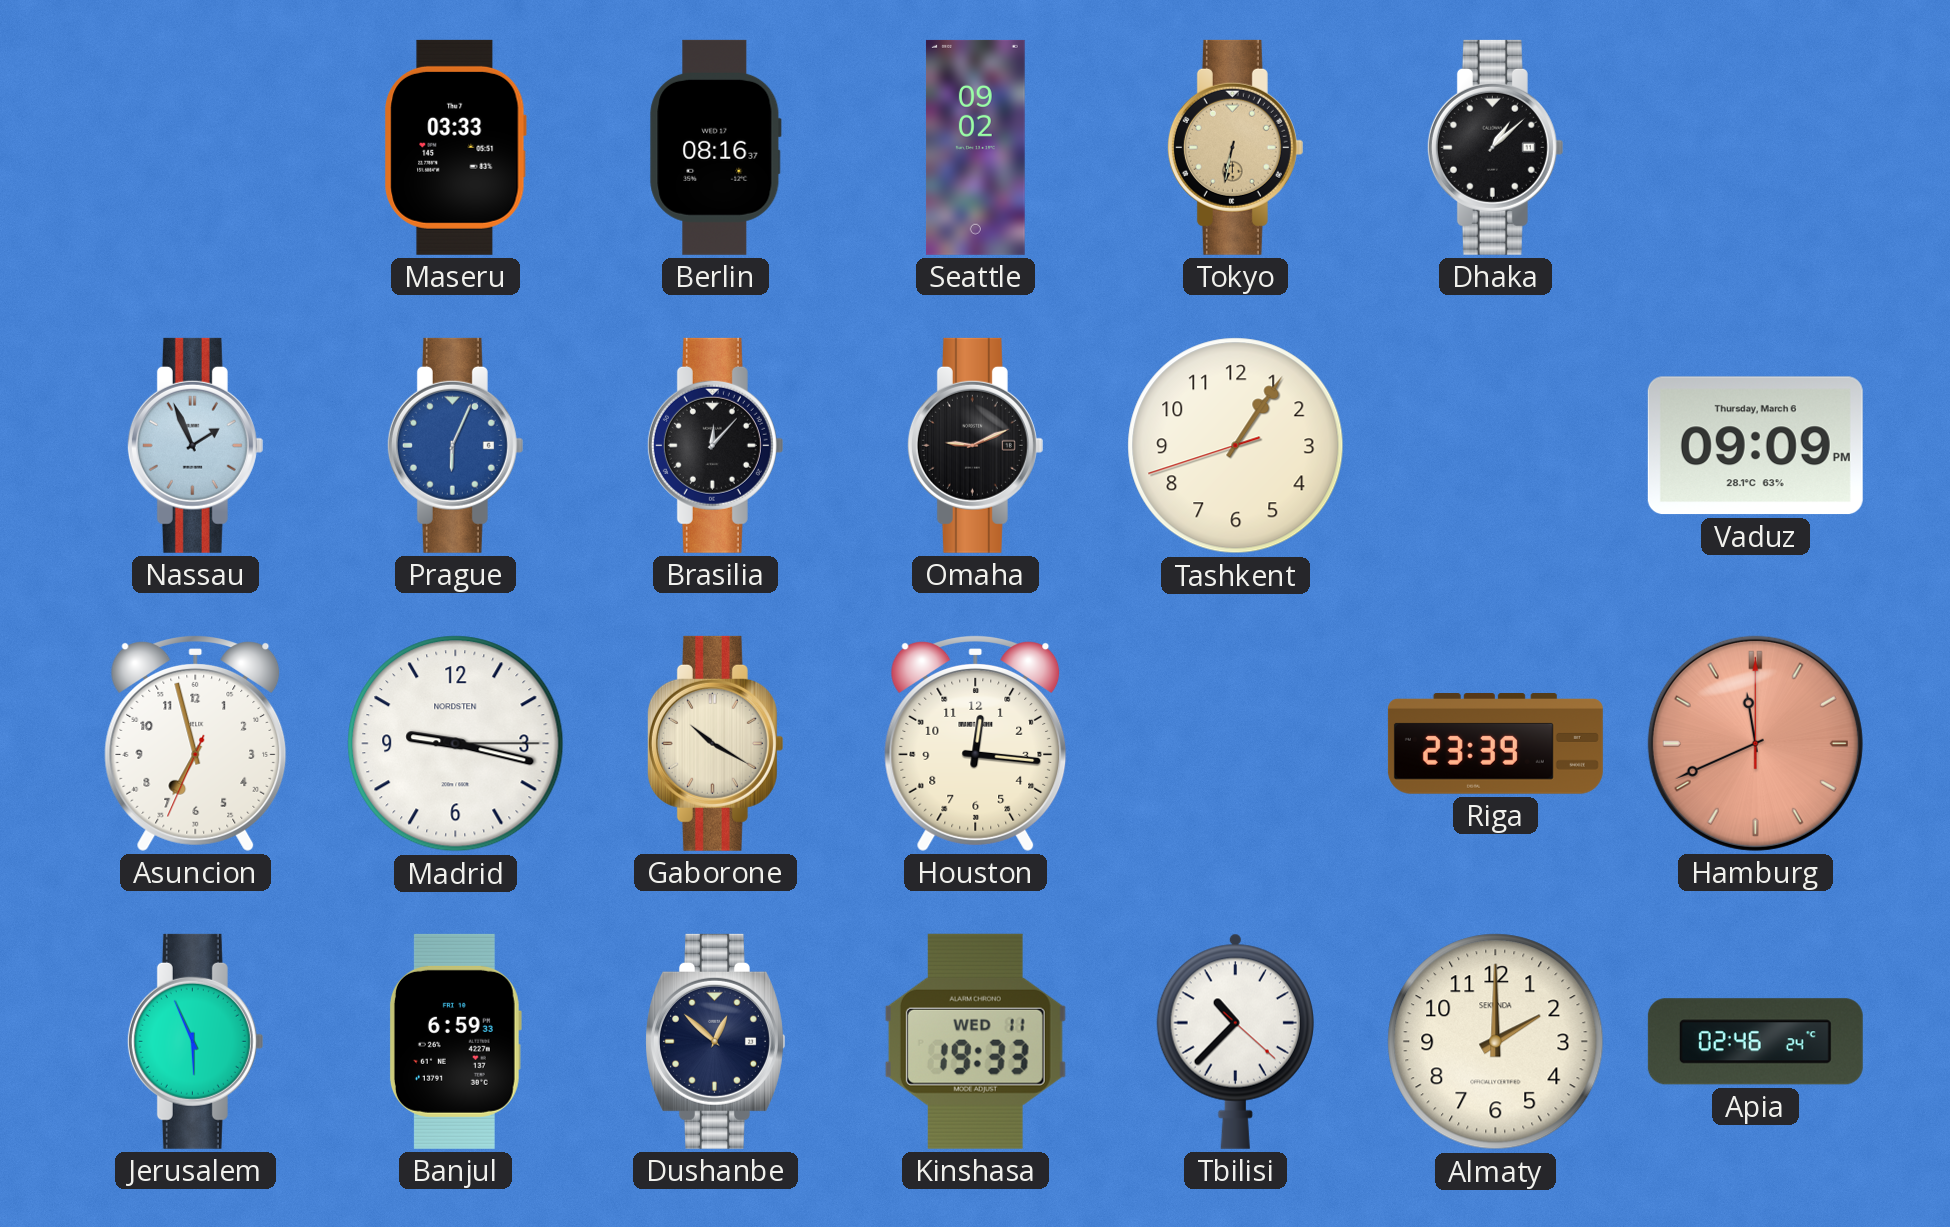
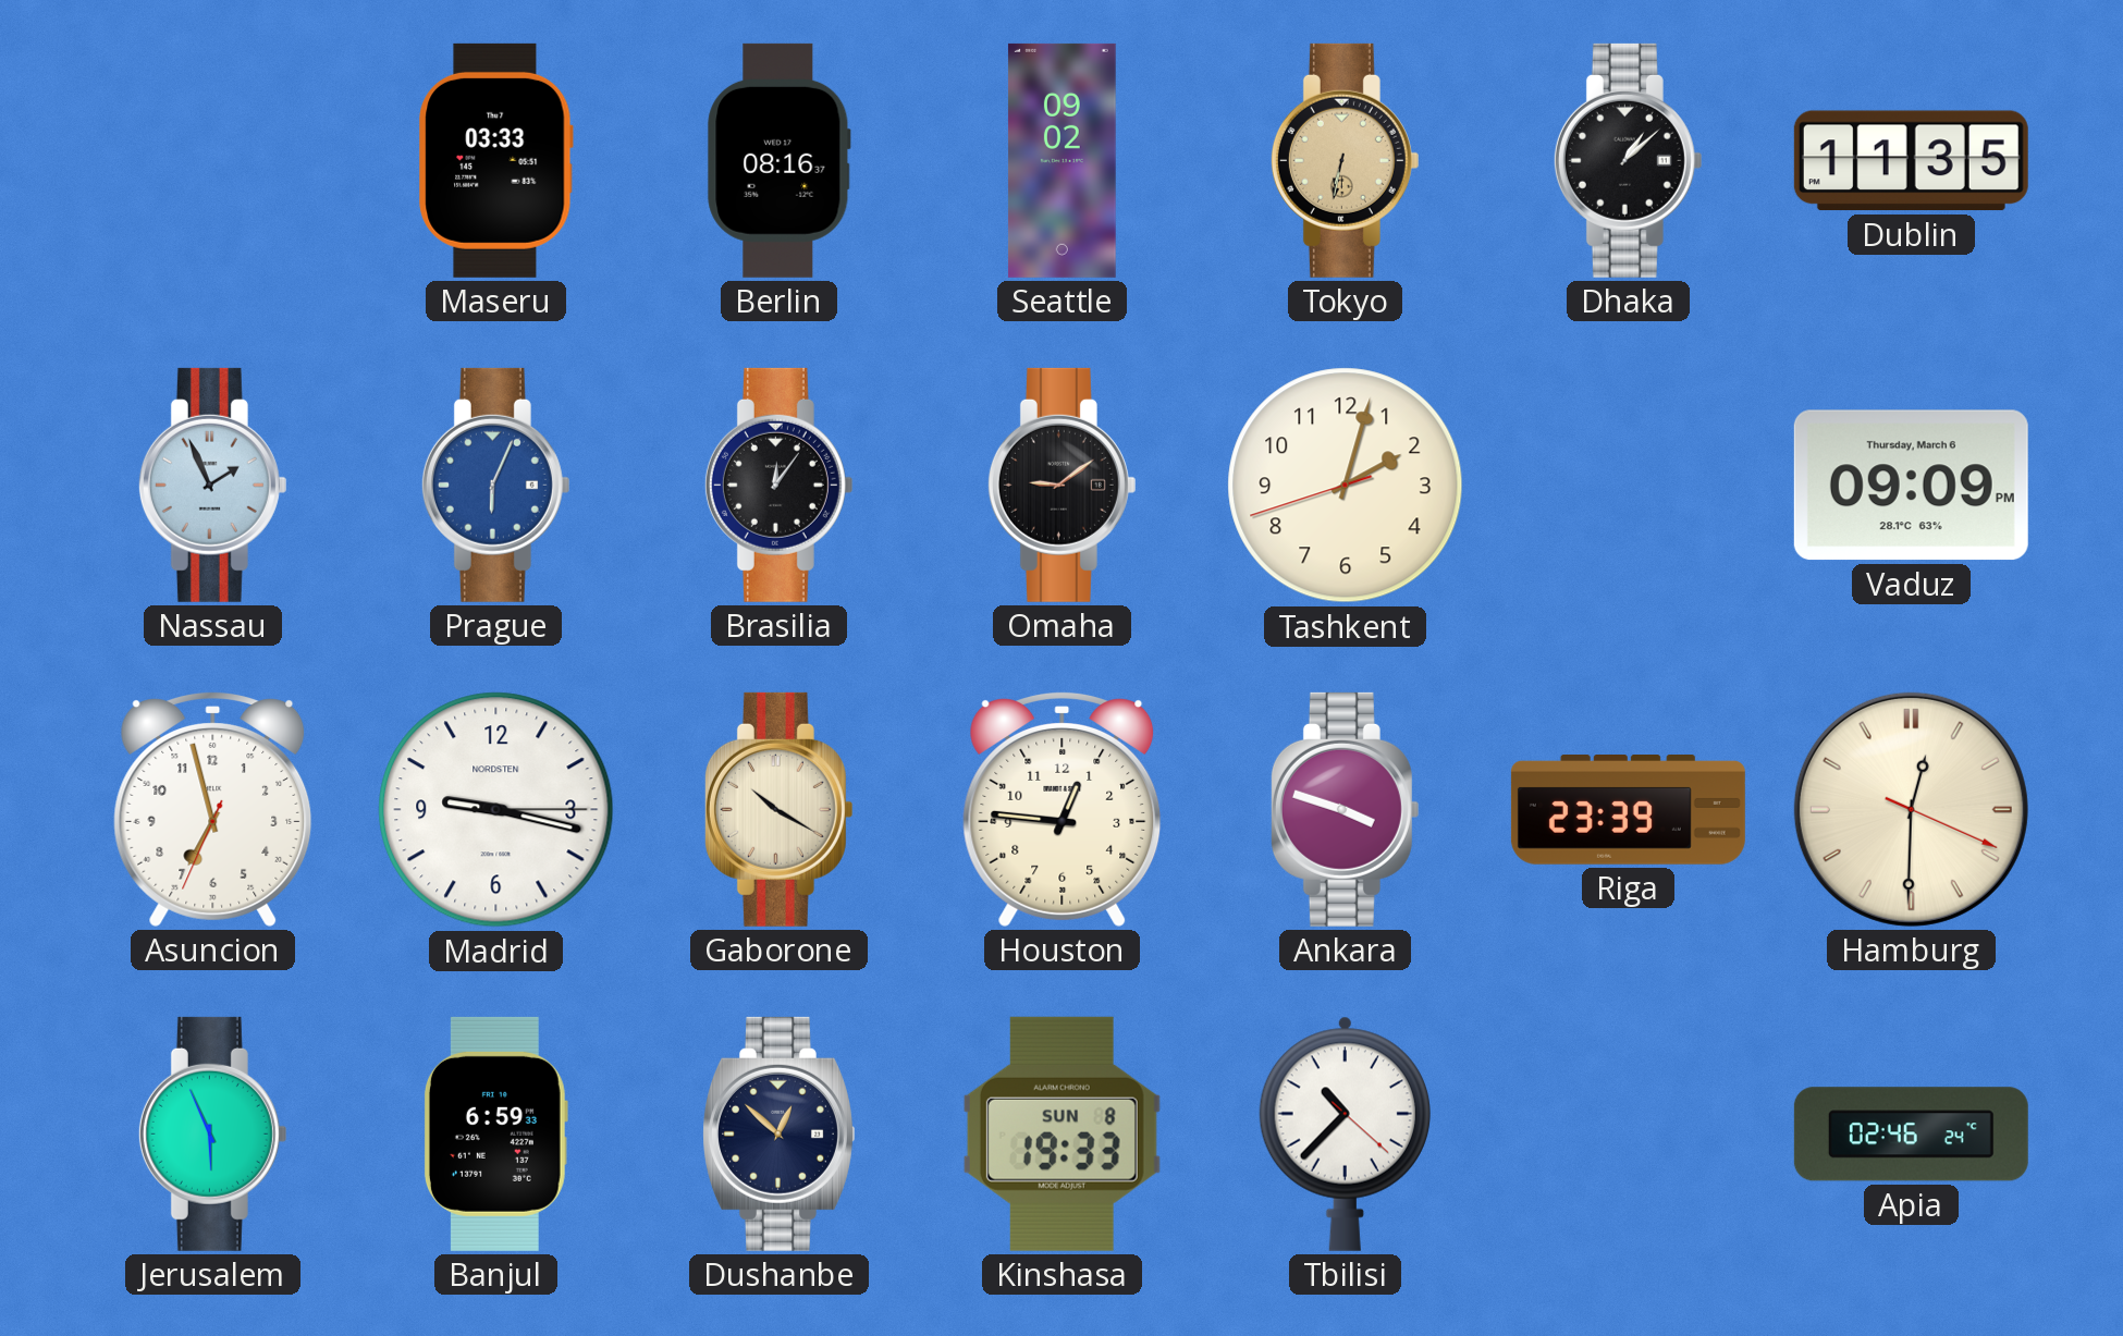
Dublin: none -> 11:35 (1911, 161)
Brasilia: 12:07 -> 12:06 (778, 485)
Omaha: 9:11 -> 9:09 (1061, 485)
Tashkent: 1:05 -> 2:02 (1346, 486)
Houston: 12:16 -> 12:46 (1063, 810)
Ankara: none -> 3:48 (1345, 809)
Hamburg: 11:41 -> 12:30 (1911, 809)
Hamburg dial: salmon -> cream (1911, 809)
Kinshasa date: WED 11 -> SUN 8 (1061, 1133)
Almaty: 2:00 -> none (1496, 1042)
